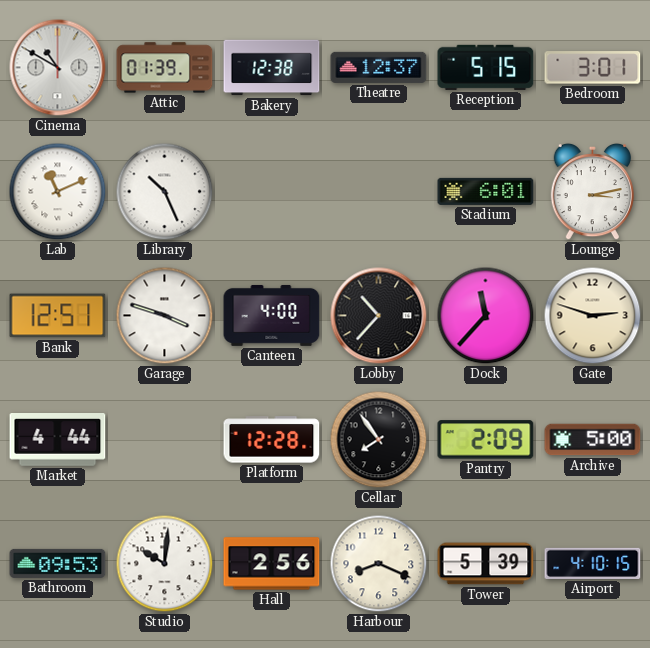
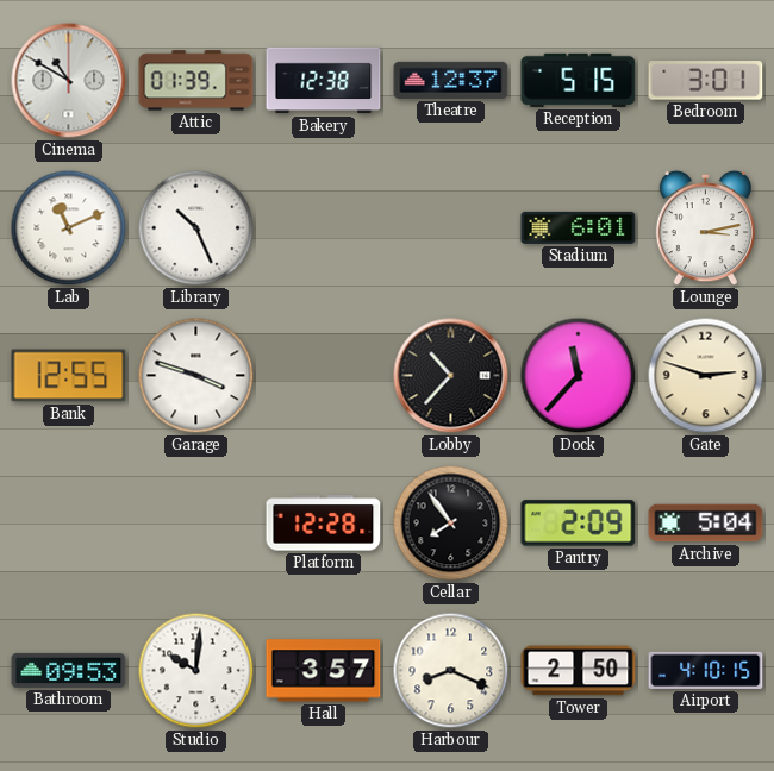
Bank: 12:51 -> 12:55 (69, 376)
Canteen: 4:00 -> none (272, 315)
Market: 4:44 -> none (58, 440)
Archive: 5:00 -> 5:04 (706, 524)
Hall: 2:56 -> 3:57 (324, 671)
Tower: 5:39 -> 2:50 (579, 671)
